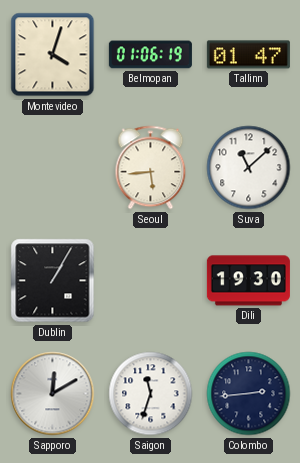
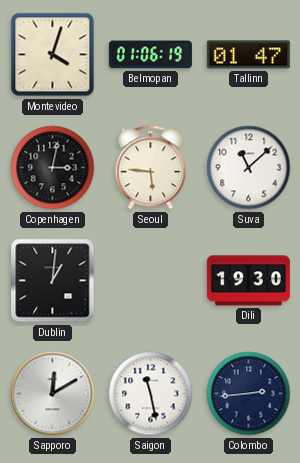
Copenhagen: none -> 3:02 (53, 168)
Seoul: 5:44 -> 5:46 (151, 168)
Dublin: 1:05 -> 1:01 (53, 281)
Saigon: 11:33 -> 11:28 (151, 394)
